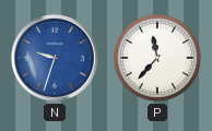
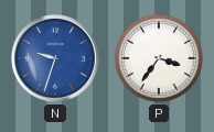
P: 11:37 -> 3:36 (159, 58)
